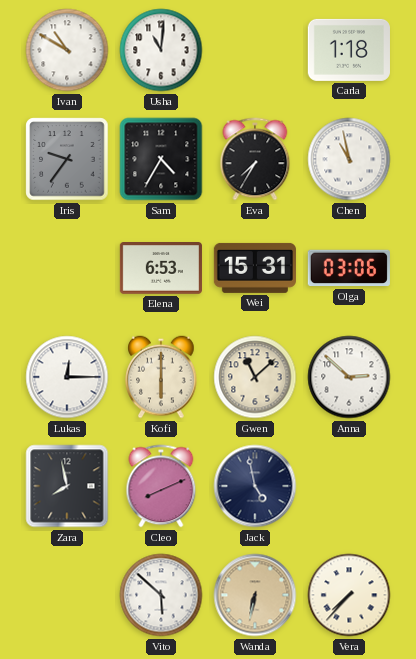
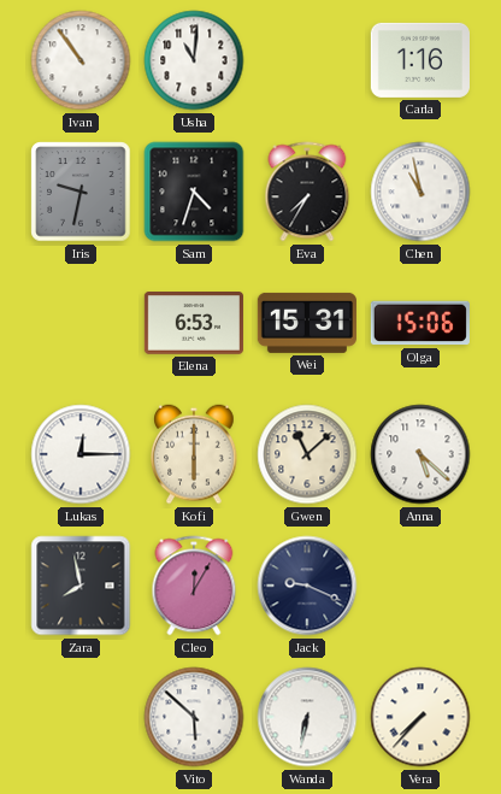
Ivan: 10:50 -> 10:54 (81, 60)
Carla: 1:18 -> 1:16 (420, 60)
Iris: 9:36 -> 9:32 (81, 192)
Sam: 4:35 -> 4:33 (194, 192)
Olga: 03:06 -> 15:06 (420, 323)
Anna: 2:52 -> 5:22 (420, 454)
Cleo: 8:11 -> 12:05 (194, 586)
Jack: 4:58 -> 9:19 (307, 586)
Wanda dial: champagne -> white (307, 717)
